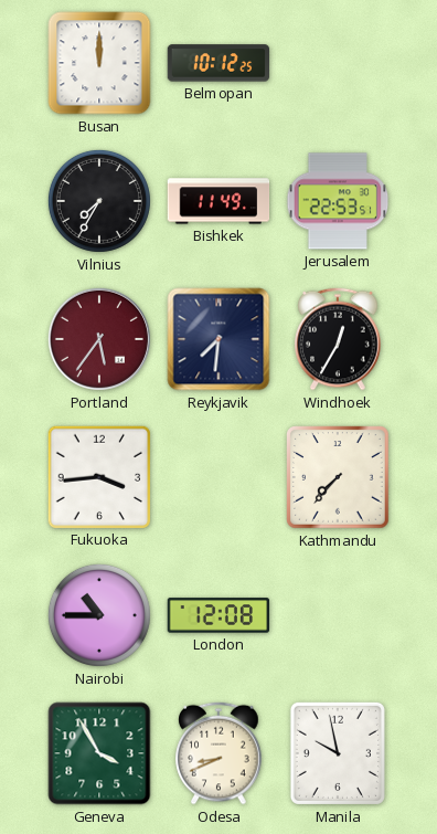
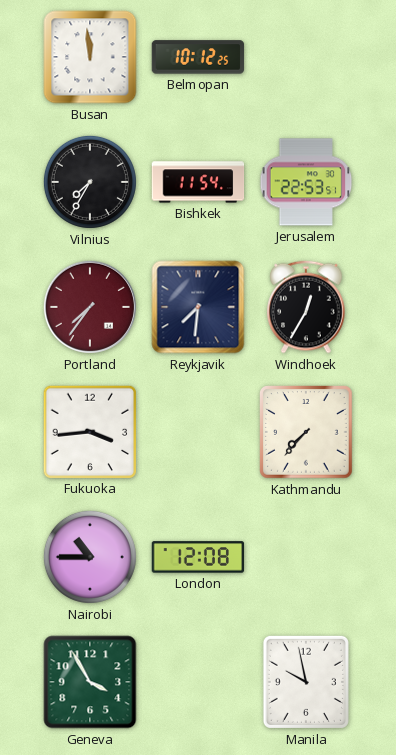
Busan: 12:00 -> 11:59 (90, 57)
Bishkek: 11:49 -> 11:54 (198, 182)
Portland: 5:36 -> 7:36 (90, 307)
Odesa: 8:41 -> none (218, 753)
